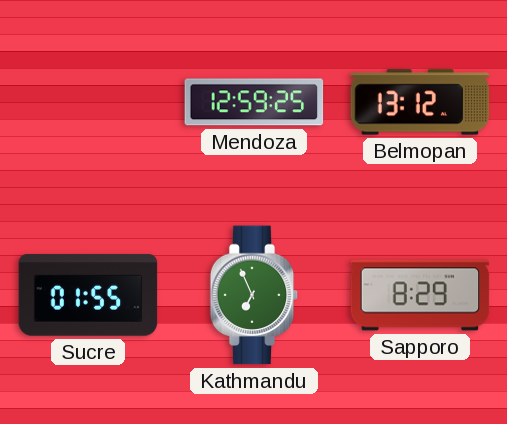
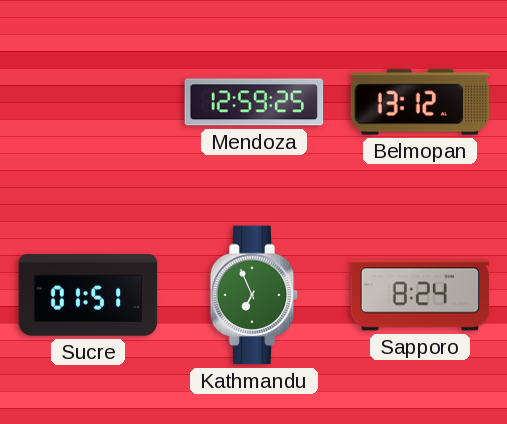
Sucre: 01:55 -> 01:51 (88, 295)
Sapporo: 8:29 -> 8:24 (420, 295)
